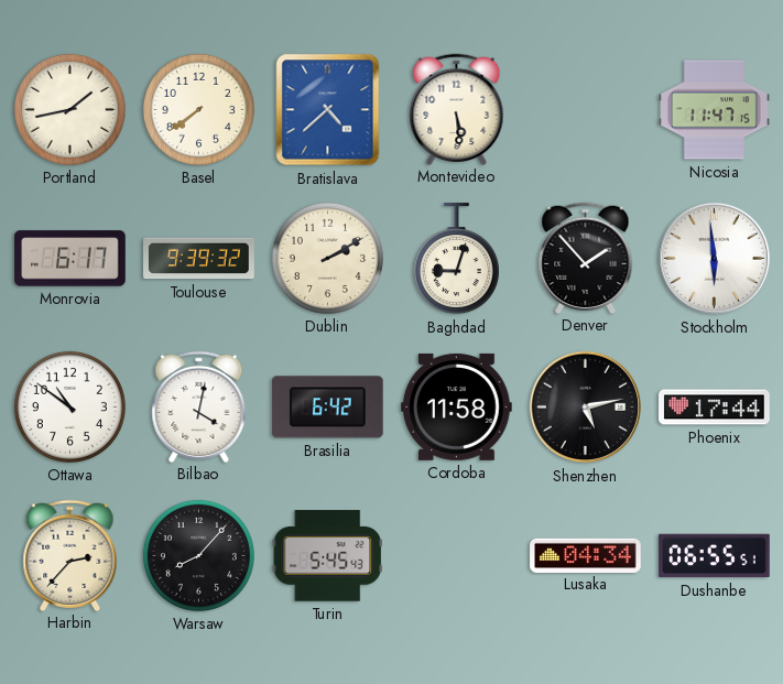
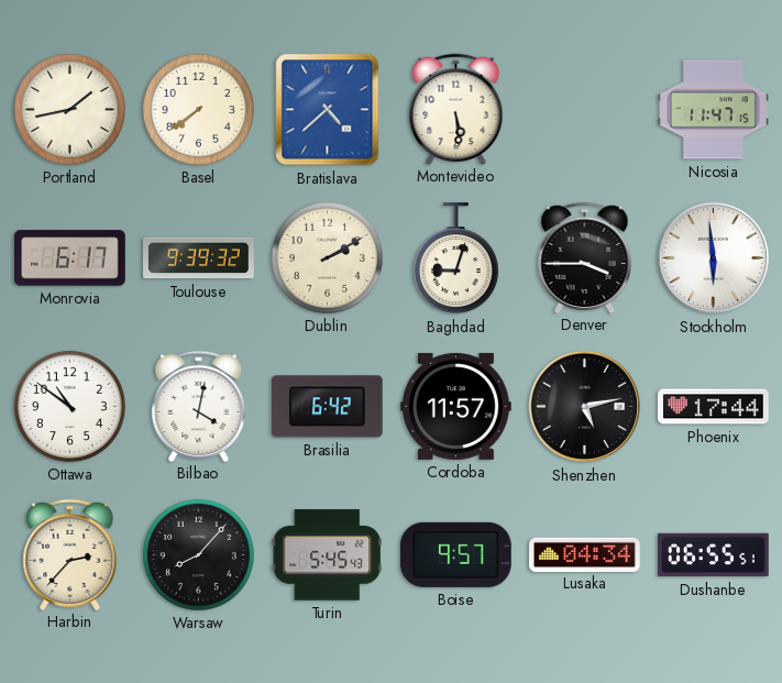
Denver: 1:53 -> 3:45 (585, 257)
Cordoba: 11:58 -> 11:57 (456, 406)
Boise: none -> 9:57 (456, 554)
